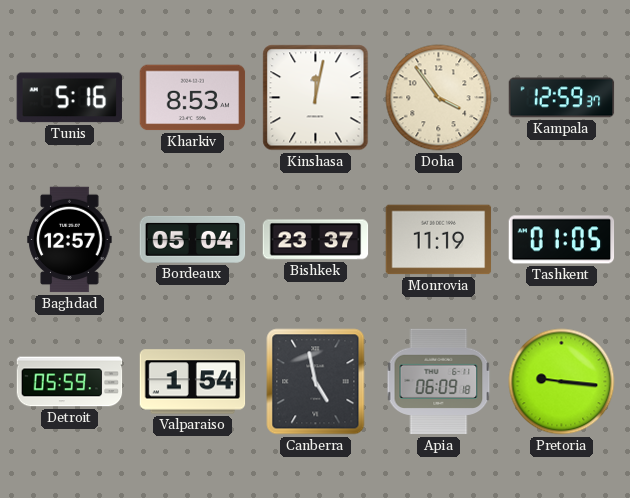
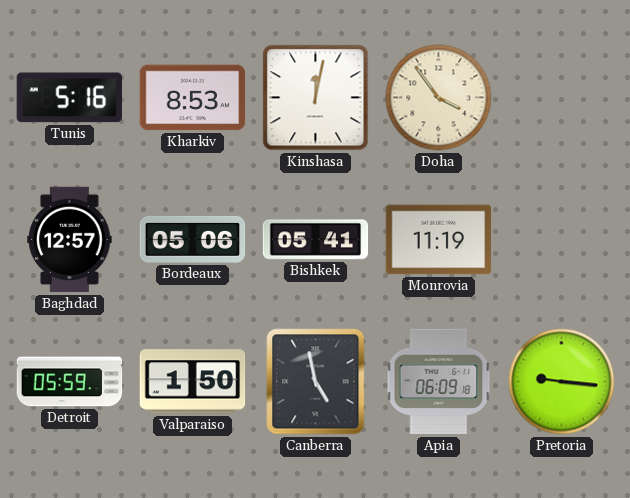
Kampala: 12:59 -> none (562, 98)
Bordeaux: 05:04 -> 05:06 (193, 239)
Bishkek: 23:37 -> 05:41 (316, 240)
Tashkent: 01:05 -> none (562, 240)
Valparaiso: 1:54 -> 1:50 (193, 382)
